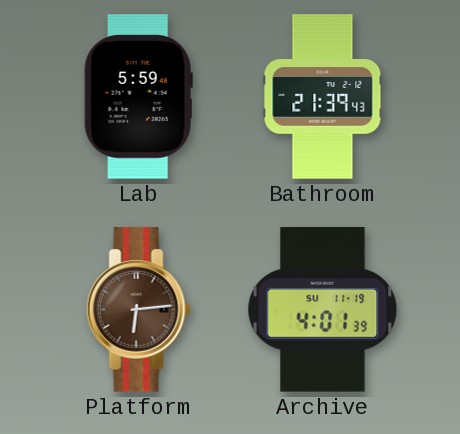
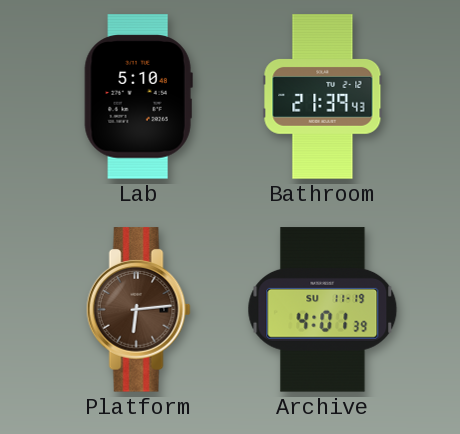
Lab: 5:59 -> 5:10 (138, 97)
